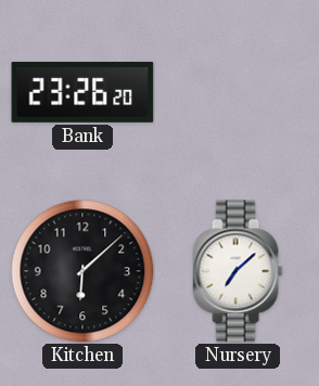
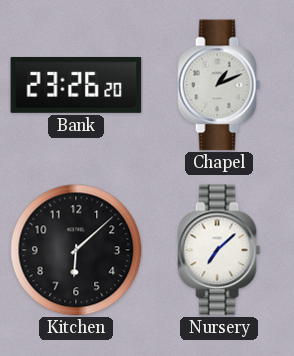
Chapel: none -> 1:11 (219, 85)
